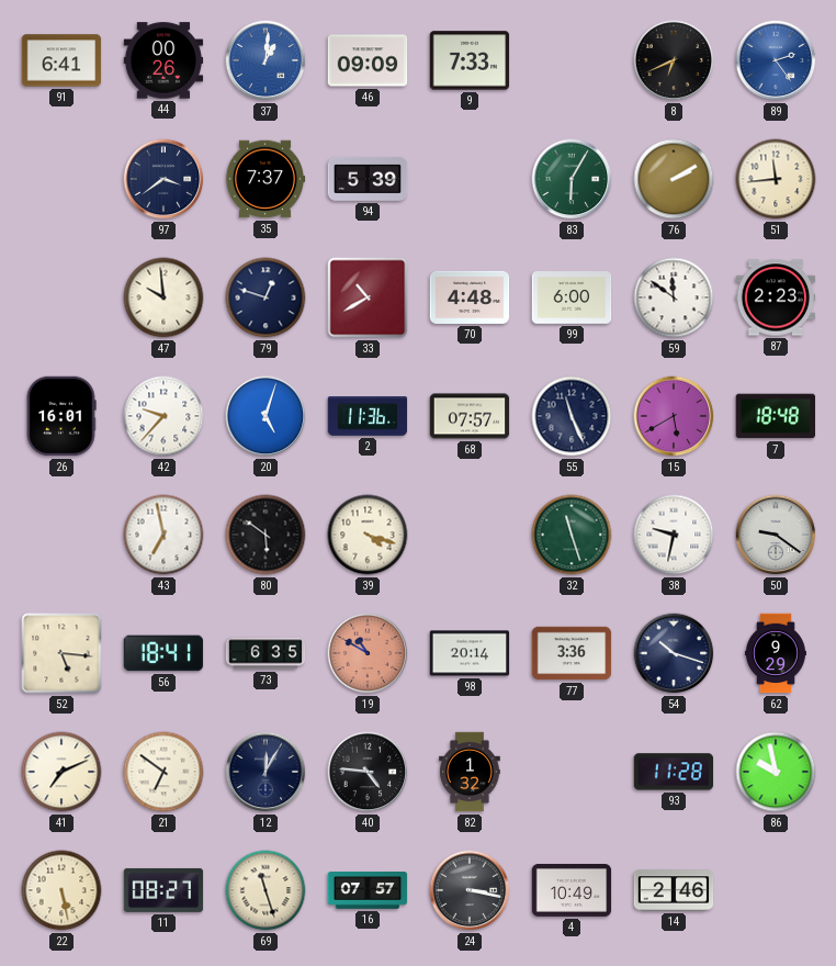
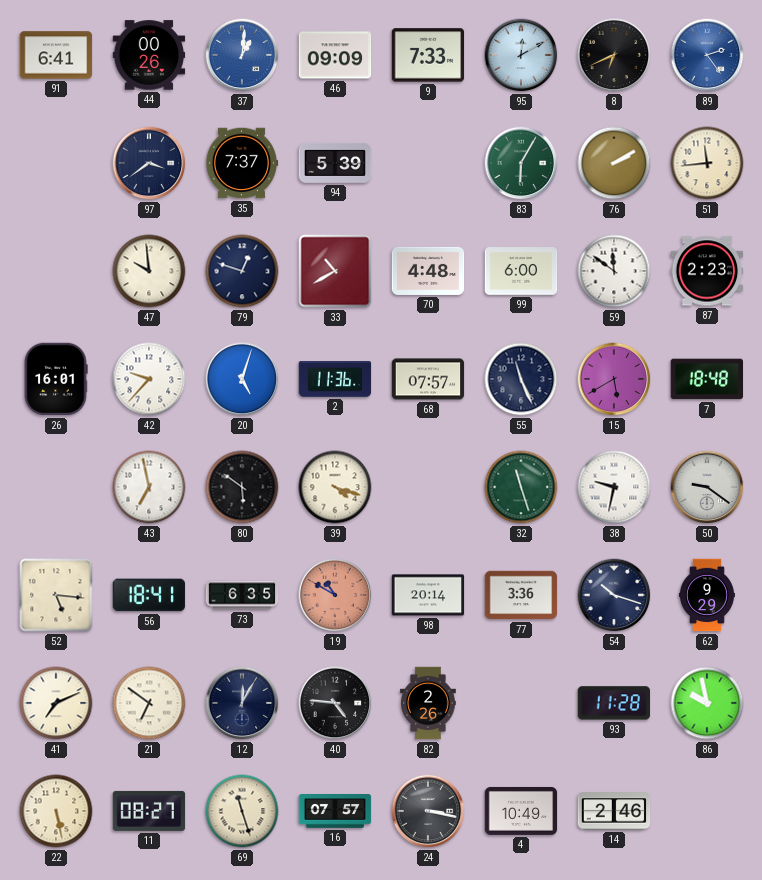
95: none -> 12:10 (521, 55)
82: 1:32 -> 2:26 (428, 703)
